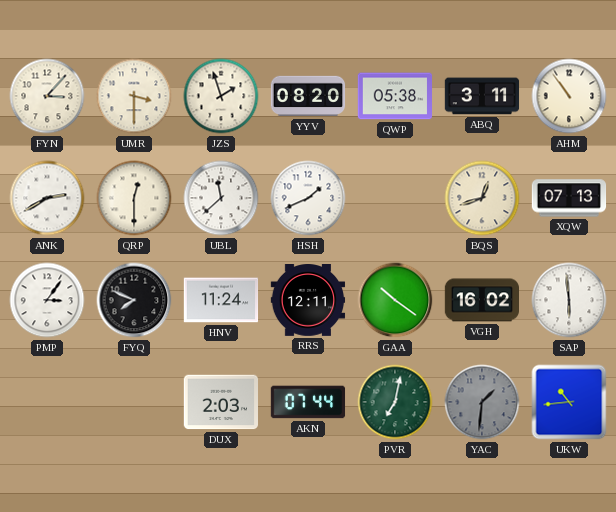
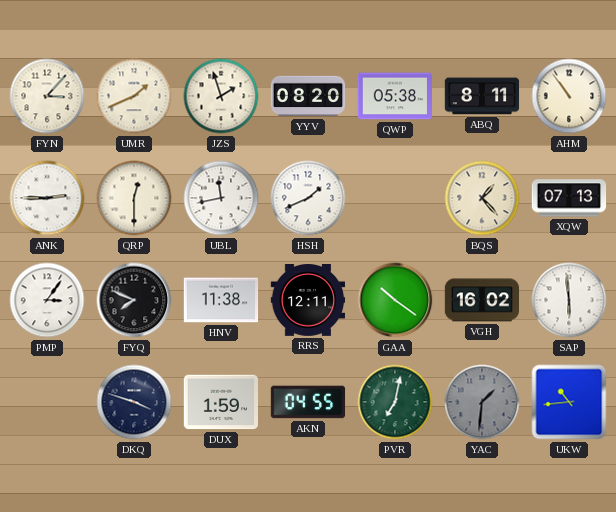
UMR: 3:30 -> 1:41 (134, 96)
ABQ: 3:11 -> 8:11 (482, 96)
ANK: 2:40 -> 2:45 (47, 198)
UBL: 11:38 -> 11:43 (221, 198)
BQS: 12:42 -> 1:23 (482, 198)
HNV: 11:24 -> 11:38 (221, 300)
DKQ: none -> 3:48 (134, 402)
DUX: 2:03 -> 1:59 (221, 402)
AKN: 07:44 -> 04:55 (308, 402)
